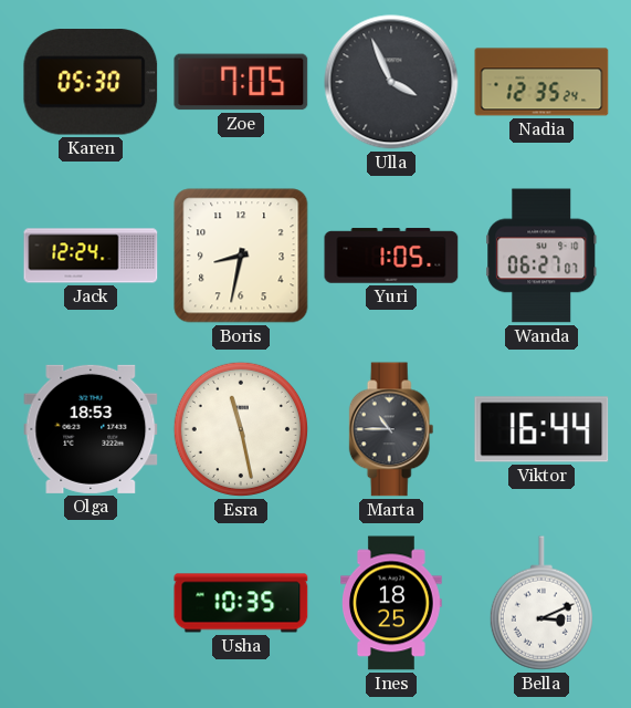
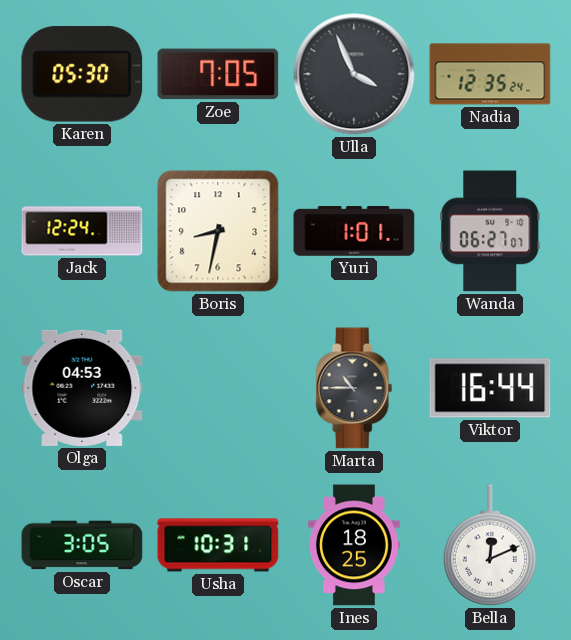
Yuri: 1:05 -> 1:01 (354, 231)
Olga: 18:53 -> 04:53 (82, 388)
Esra: 11:28 -> none (241, 429)
Oscar: none -> 3:05 (82, 545)
Usha: 10:35 -> 10:31 (218, 545)
Bella: 3:11 -> 12:11 (490, 545)
